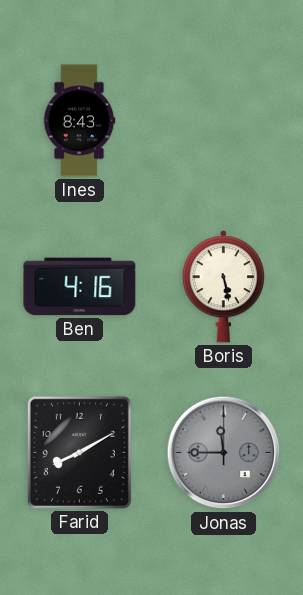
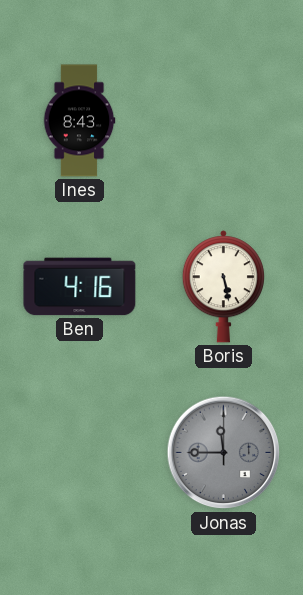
Farid: 8:10 -> none (79, 452)
